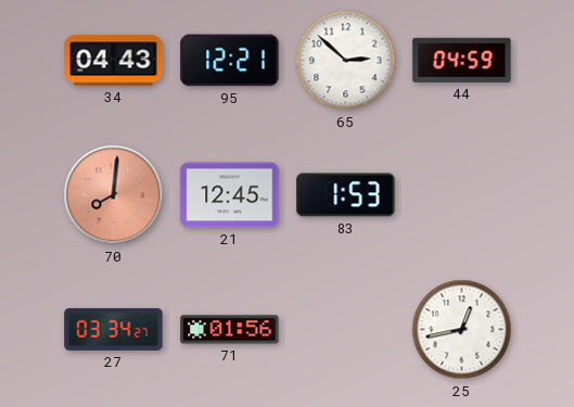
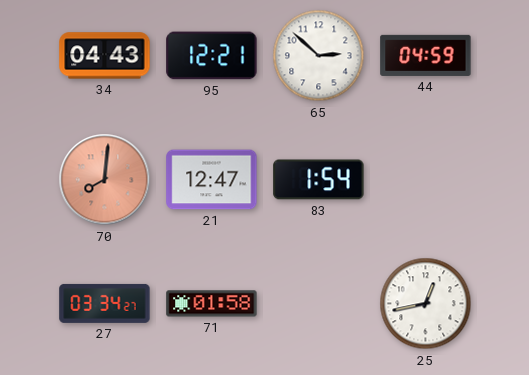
21: 12:45 -> 12:47 (212, 180)
83: 1:53 -> 1:54 (319, 180)
71: 01:56 -> 01:58 (212, 304)
